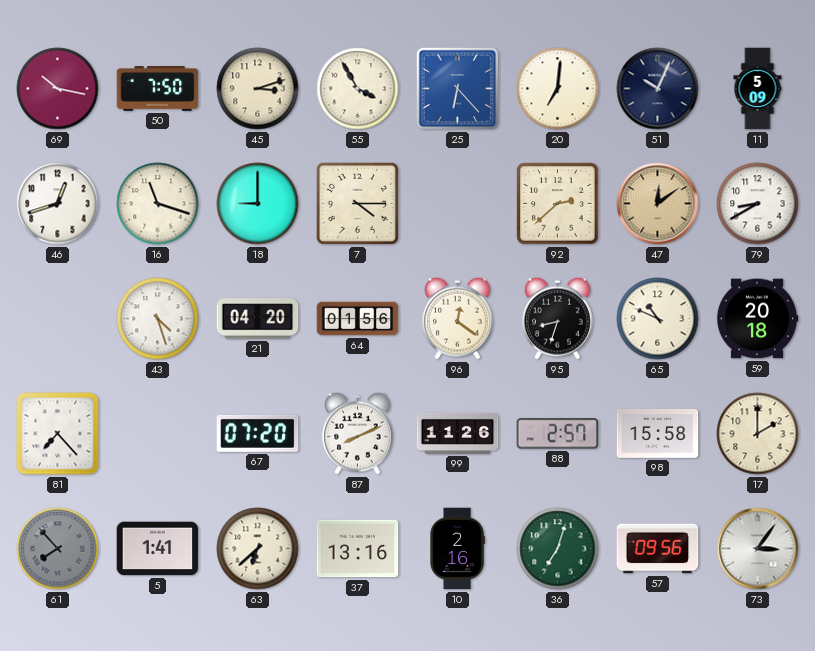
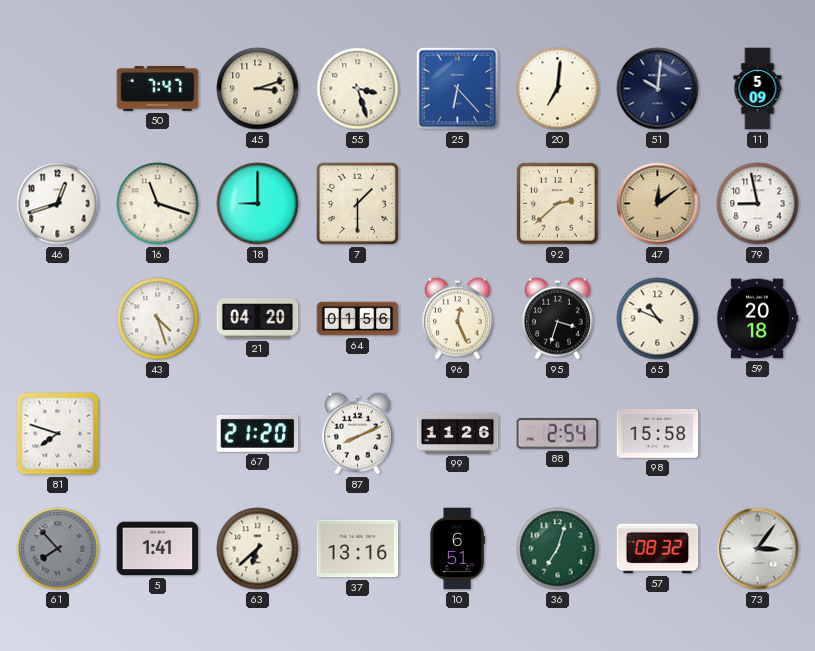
69: 10:17 -> none (58, 89)
50: 7:50 -> 7:47 (158, 89)
55: 3:55 -> 3:27 (358, 89)
51: 10:04 -> 10:01 (658, 89)
7: 4:15 -> 1:30 (357, 203)
79: 8:40 -> 8:58 (758, 204)
96: 12:21 -> 12:26 (458, 318)
95: 8:33 -> 3:33 (558, 318)
81: 7:23 -> 7:48 (58, 434)
67: 07:20 -> 21:20 (258, 433)
88: 2:57 -> 2:54 (558, 434)
17: 2:00 -> none (758, 434)
10: 2:16 -> 6:51 (457, 549)
57: 09:56 -> 08:32 (658, 549)
